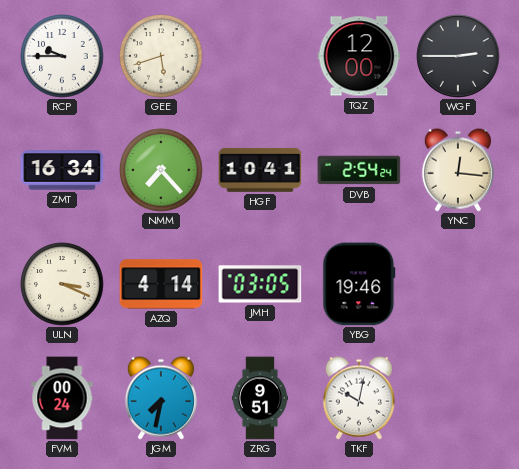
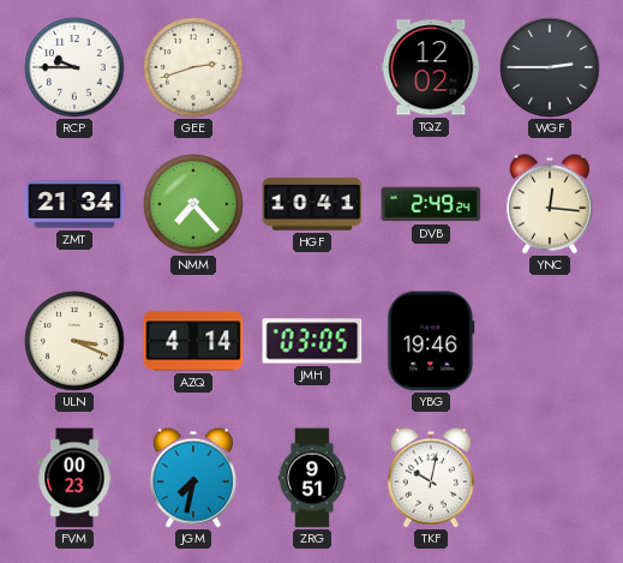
GEE: 5:42 -> 2:42 (193, 67)
TQZ: 12:00 -> 12:02 (431, 67)
ZMT: 16:34 -> 21:34 (74, 204)
DVB: 2:54 -> 2:49 (431, 204)
FVM: 00:24 -> 00:23 (74, 478)
